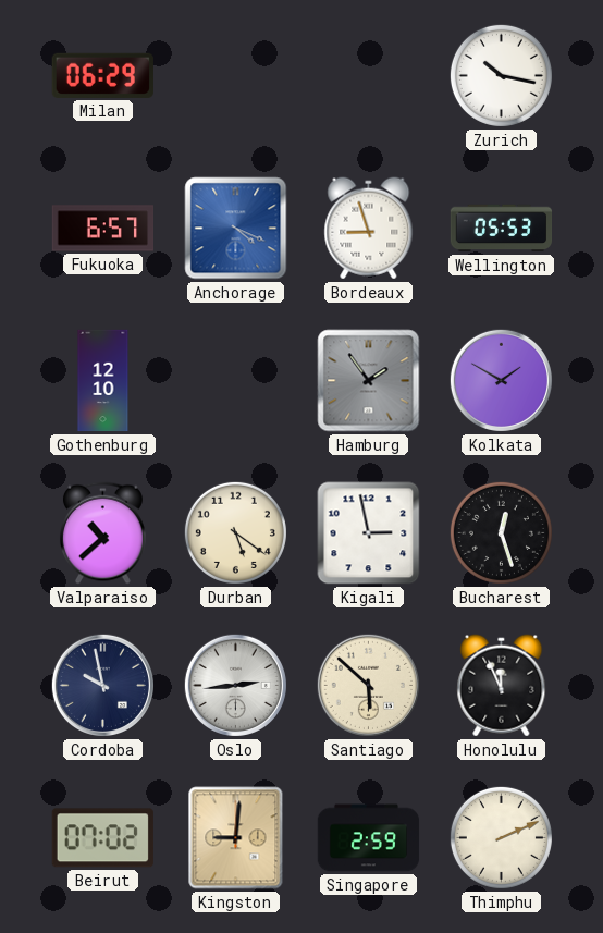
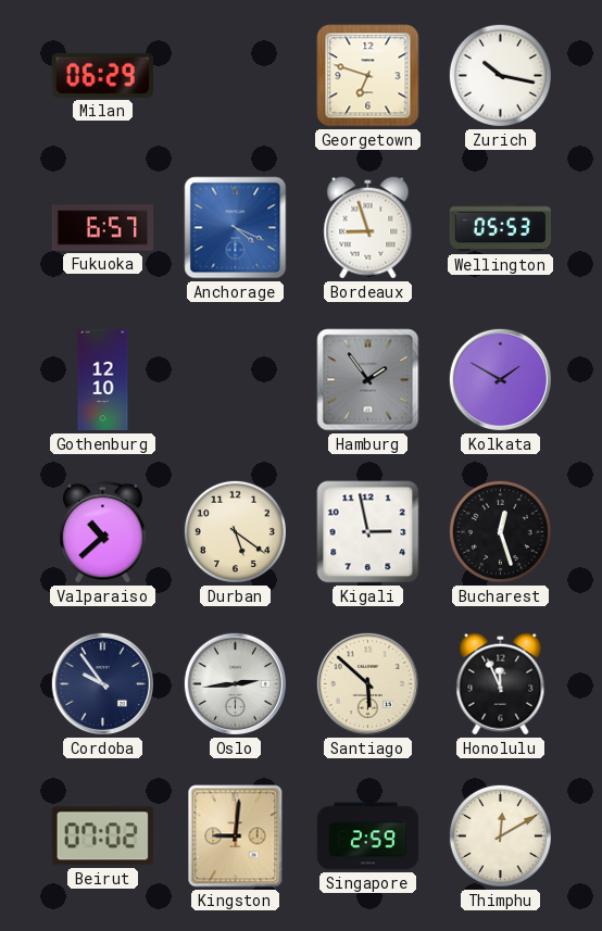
Georgetown: none -> 6:48 (368, 76)
Cordoba: 9:58 -> 9:54 (102, 683)
Thimphu: 2:11 -> 12:10 (500, 835)
